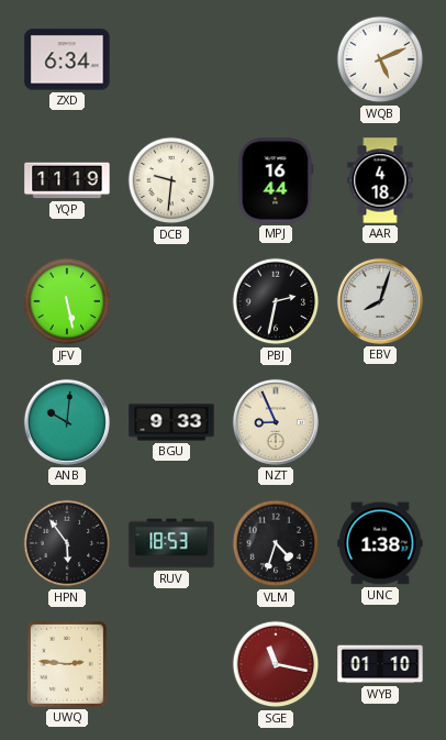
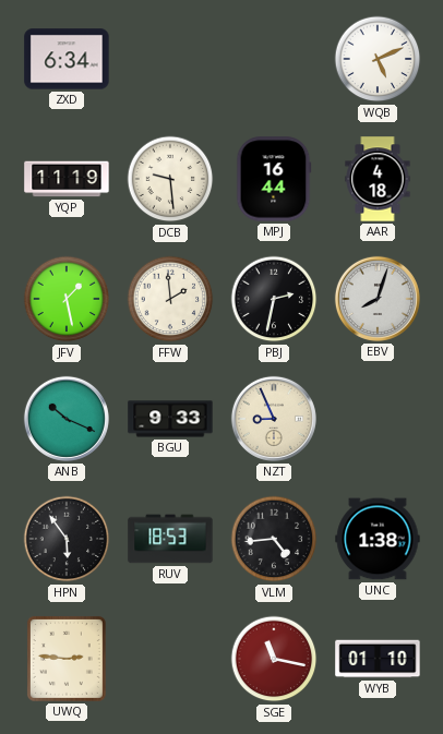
DCB: 9:31 -> 9:29 (170, 179)
JFV: 5:28 -> 1:28 (67, 299)
FFW: none -> 1:59 (170, 299)
ANB: 10:01 -> 10:19 (67, 419)
VLM: 4:33 -> 4:44 (274, 539)
